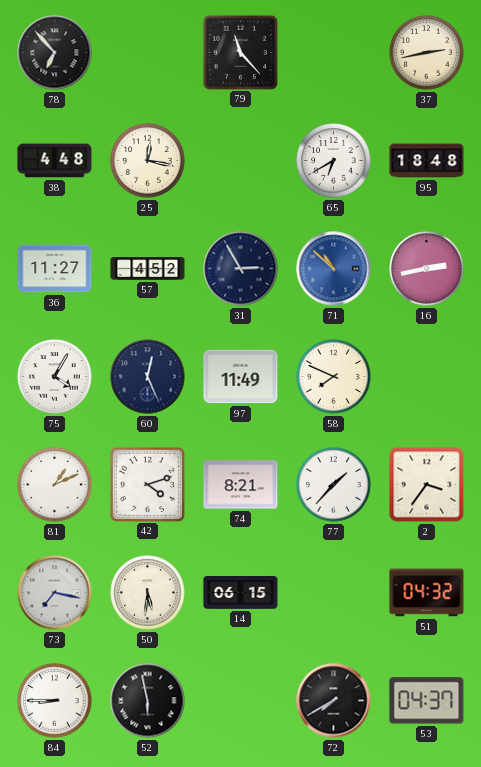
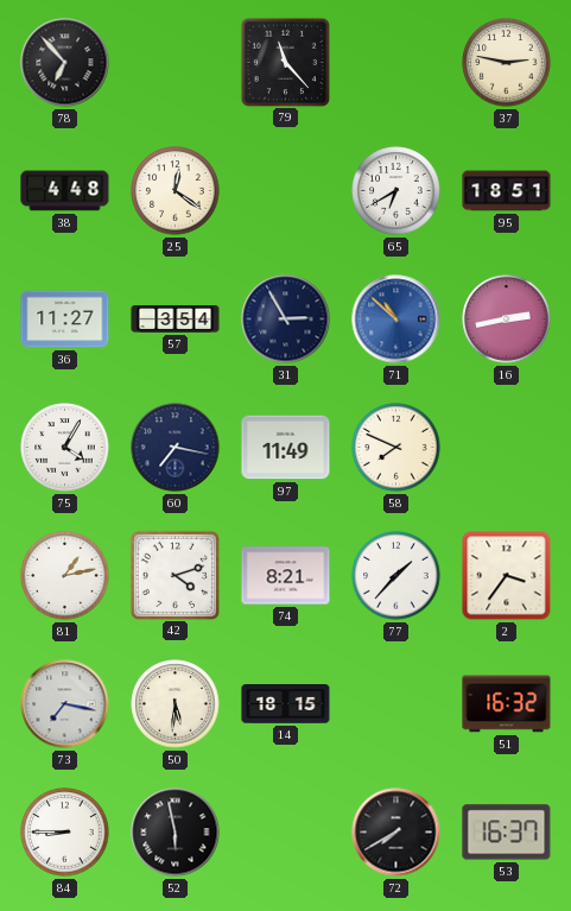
37: 2:43 -> 2:47 (507, 63)
25: 12:17 -> 12:21 (176, 191)
95: 18:48 -> 18:51 (507, 191)
57: 4:52 -> 3:54 (176, 320)
60: 12:26 -> 7:17 (176, 448)
81: 1:11 -> 1:13 (65, 576)
14: 06:15 -> 18:15 (286, 704)
51: 04:32 -> 16:32 (507, 704)
53: 04:37 -> 16:37 (507, 833)
